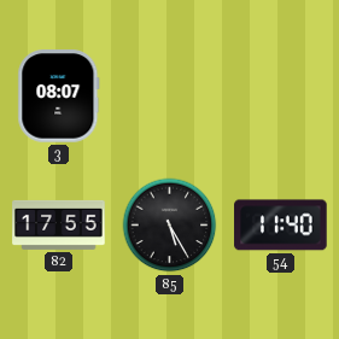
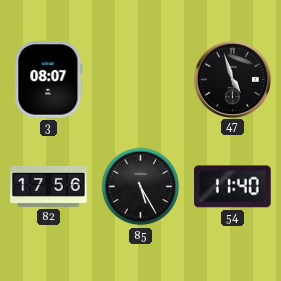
47: none -> 4:57 (232, 79)
82: 17:55 -> 17:56 (49, 186)
